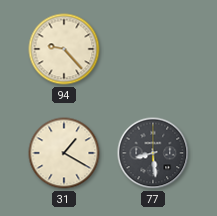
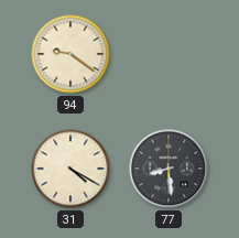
94: 9:23 -> 9:21 (70, 54)
31: 1:20 -> 4:20 (70, 169)
